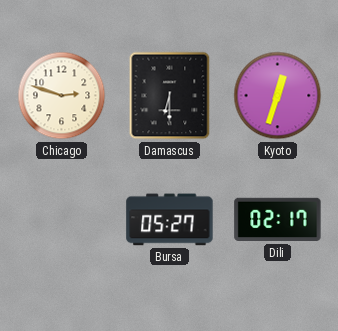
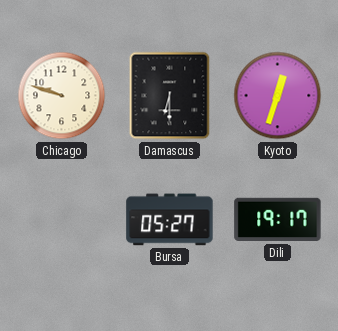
Chicago: 2:48 -> 9:48 (62, 96)
Dili: 02:17 -> 19:17 (278, 220)
